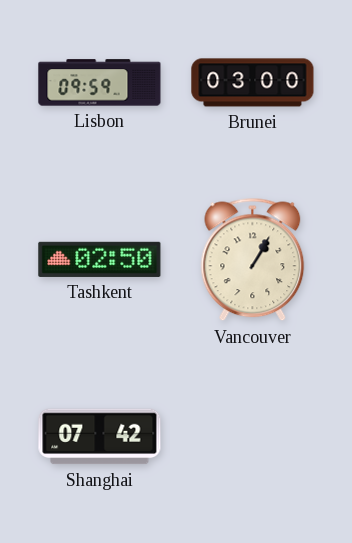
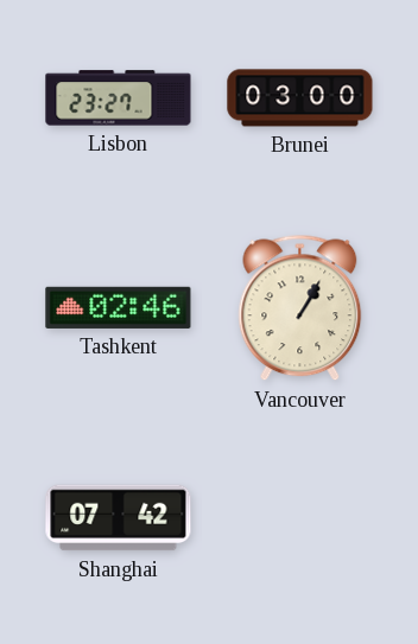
Lisbon: 09:59 -> 23:27 (119, 98)
Tashkent: 02:50 -> 02:46 (119, 307)
